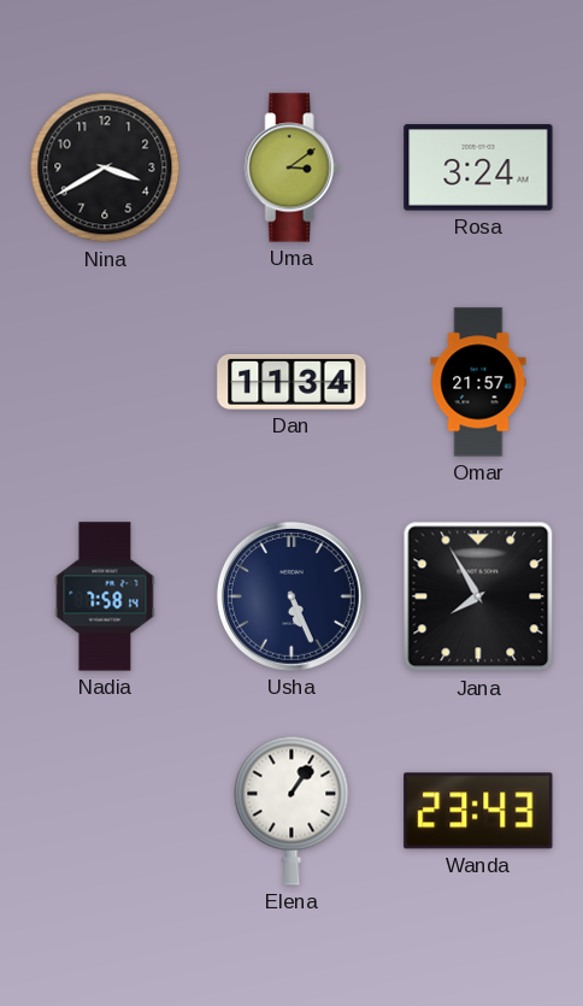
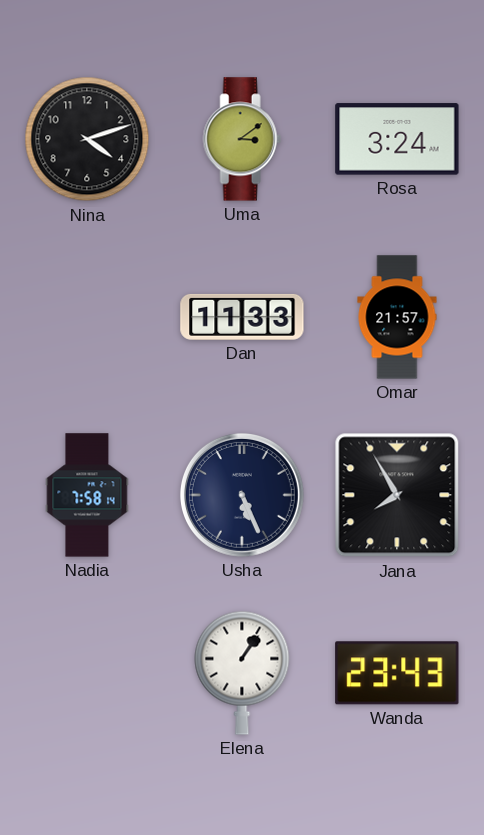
Nina: 3:40 -> 4:12 (87, 139)
Dan: 11:34 -> 11:33 (242, 317)
